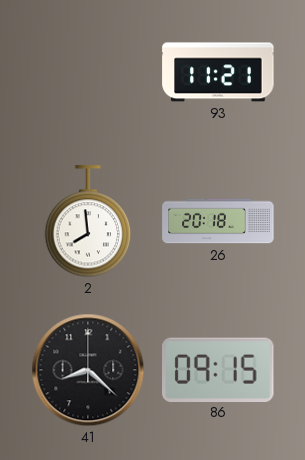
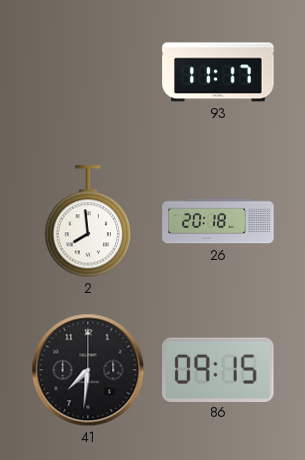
93: 11:21 -> 11:17 (218, 72)
41: 8:22 -> 7:31 (88, 370)
